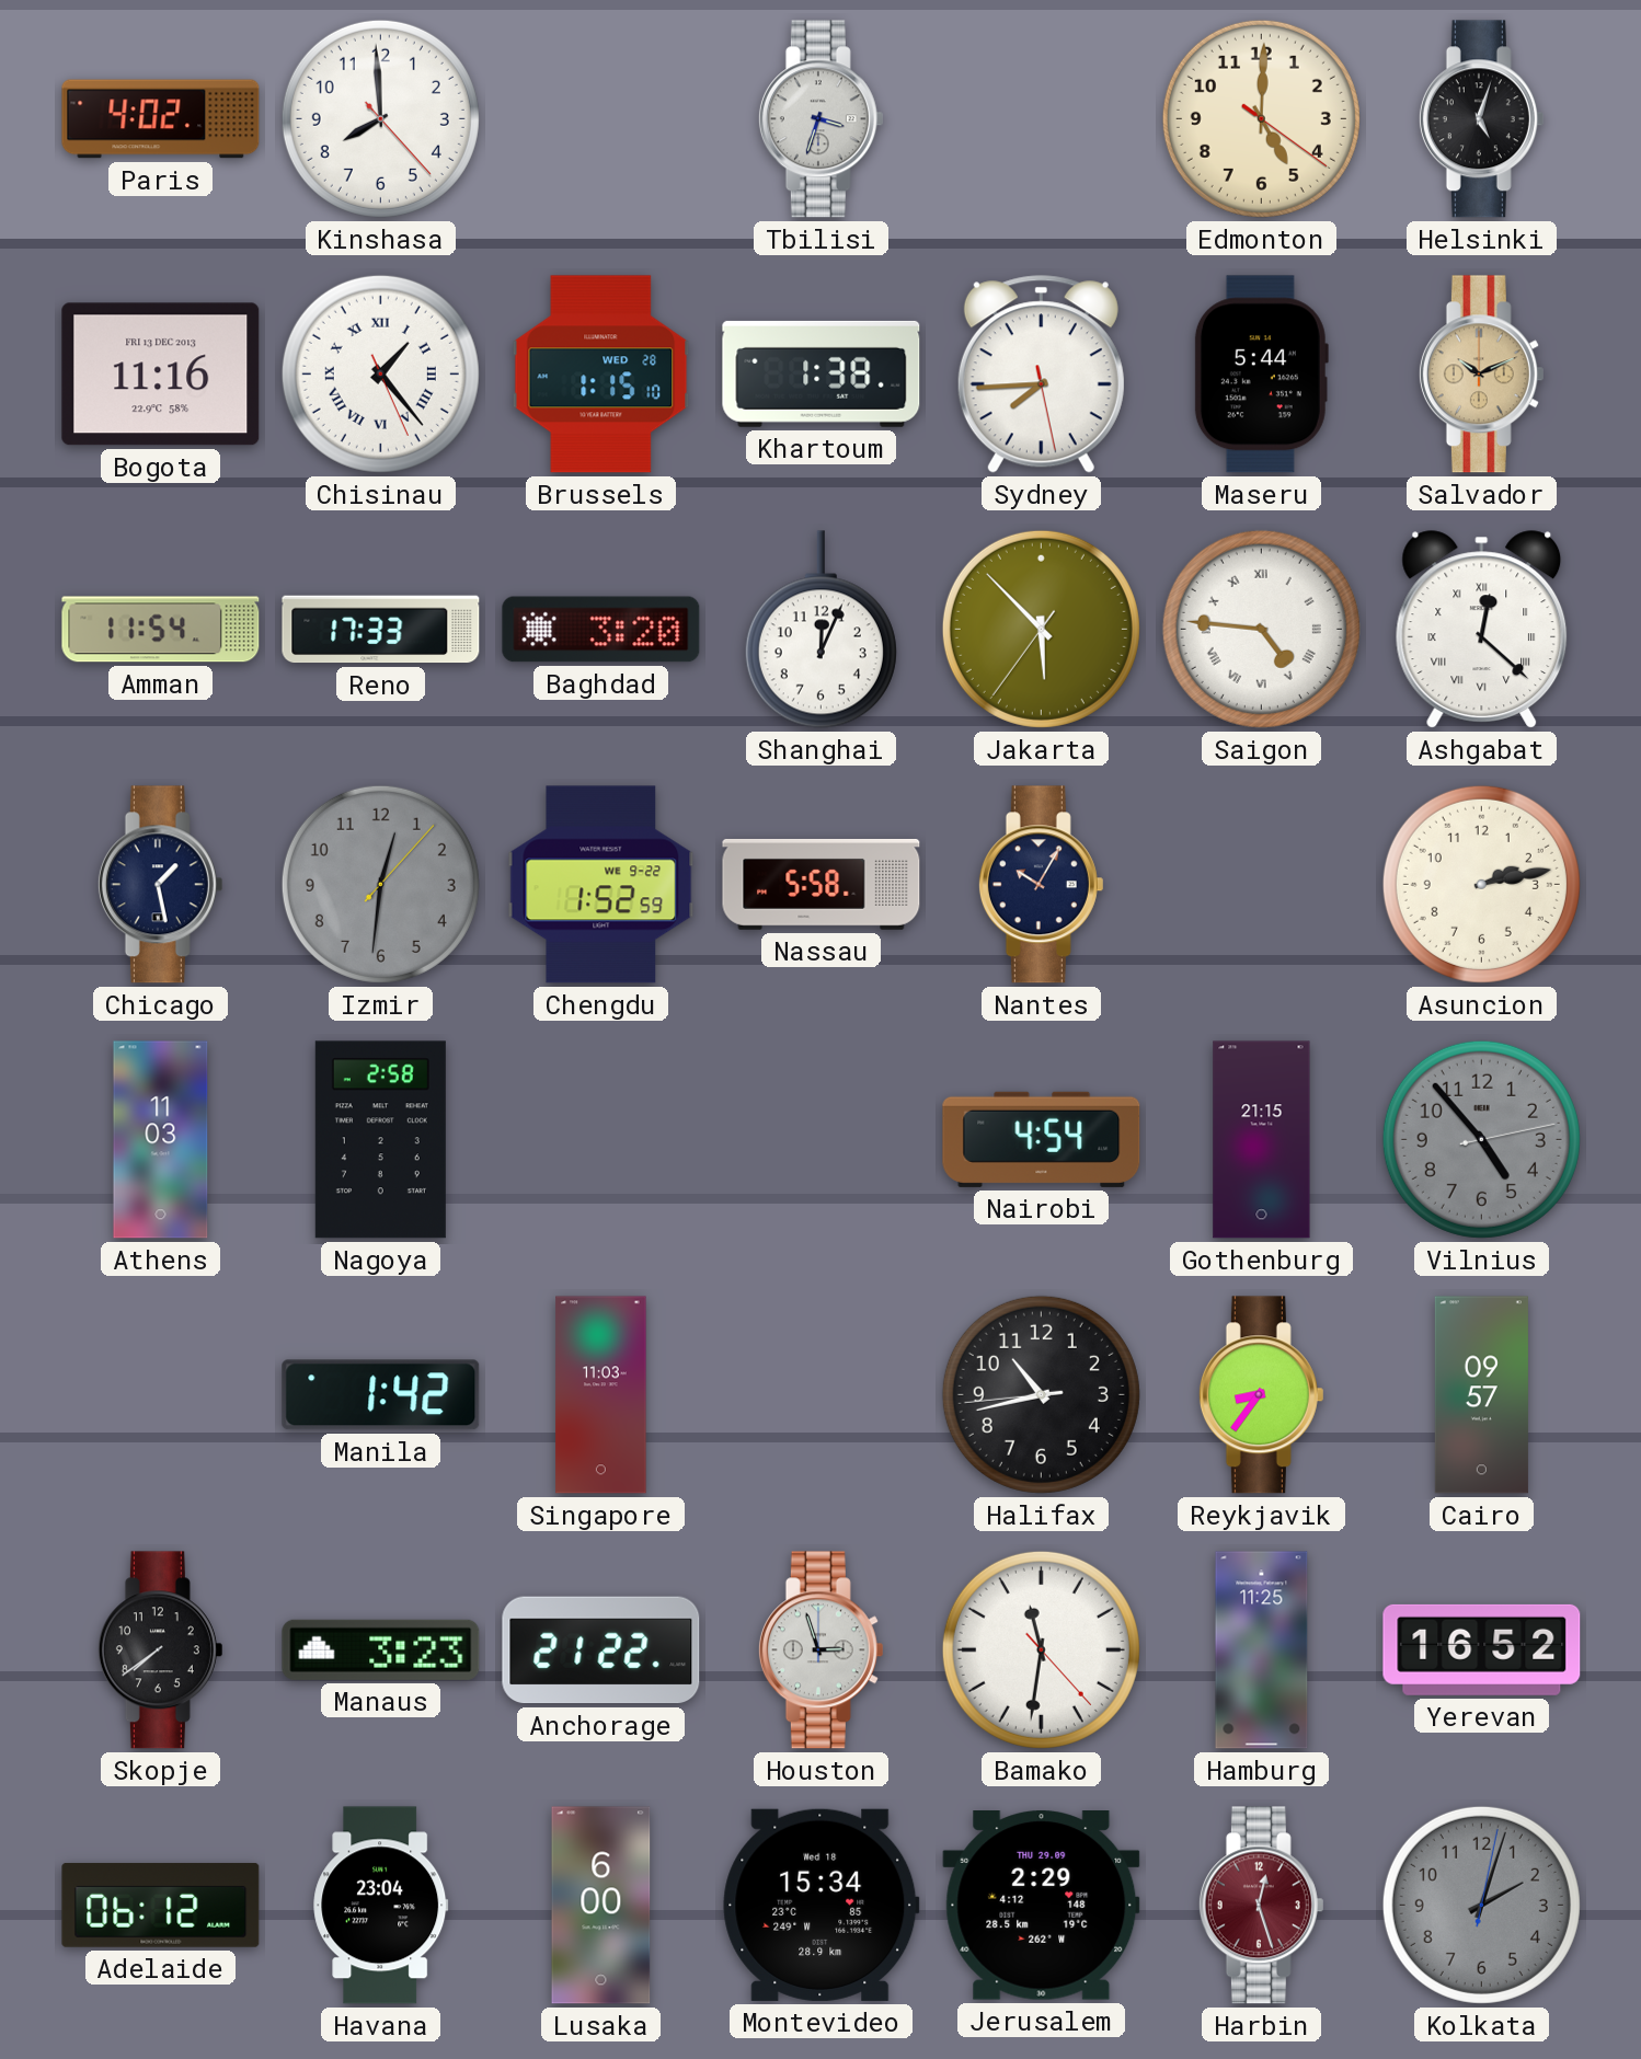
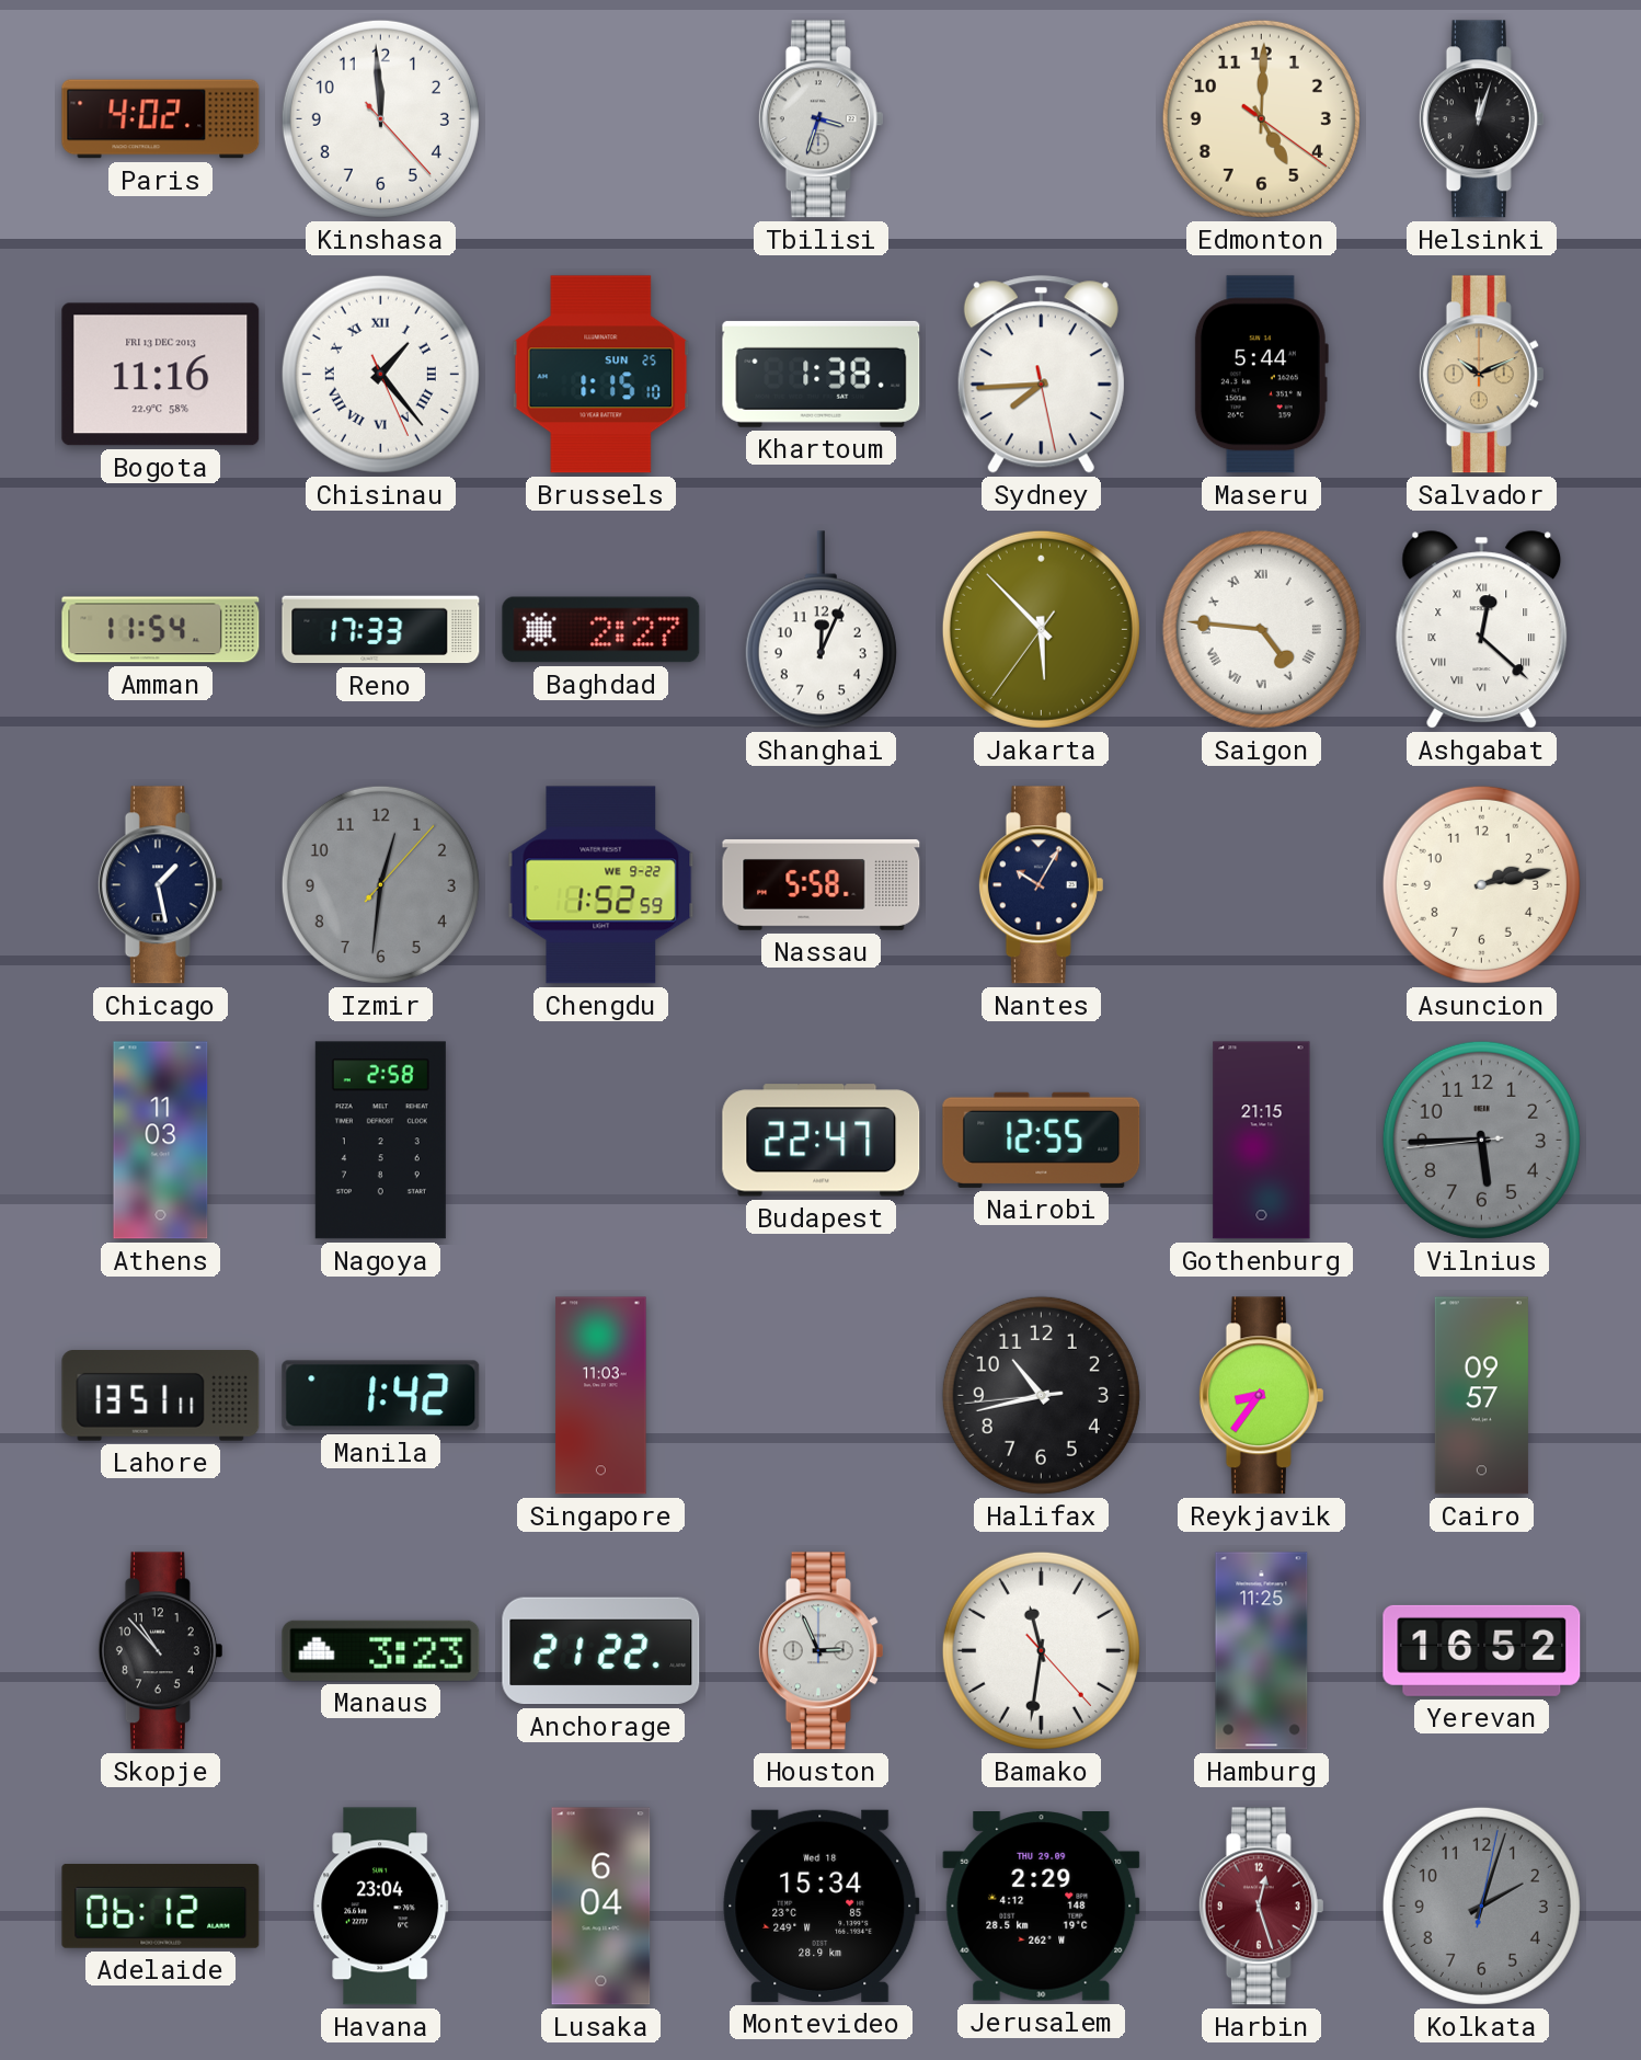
Kinshasa: 7:59 -> 11:59 (380, 118)
Helsinki: 5:03 -> 12:03 (1481, 119)
Brussels date: WED 28 -> SUN 25 (601, 375)
Baghdad: 3:20 -> 2:27 (601, 630)
Budapest: none -> 22:47 (822, 1141)
Nairobi: 4:54 -> 12:55 (1042, 1140)
Vilnius: 4:53 -> 5:44 (1481, 1140)
Lahore: none -> 13:51 (161, 1396)
Skopje: 7:39 -> 10:53 (160, 1651)
Houston: 2:57 -> 2:56 (820, 1651)
Lusaka: 6:00 -> 6:04 (601, 1907)
